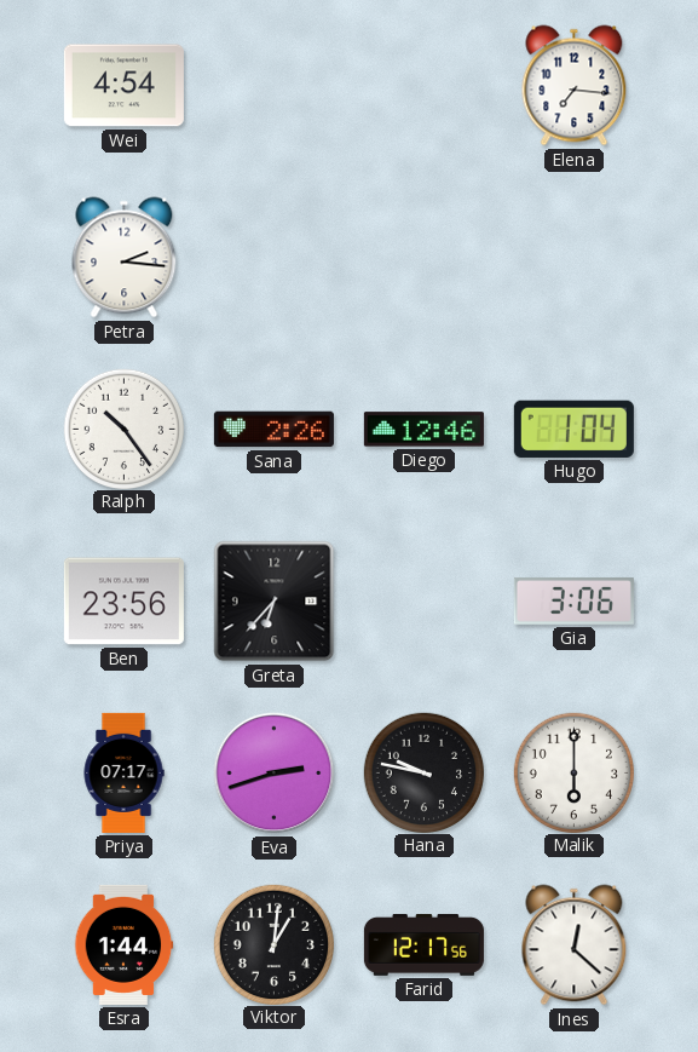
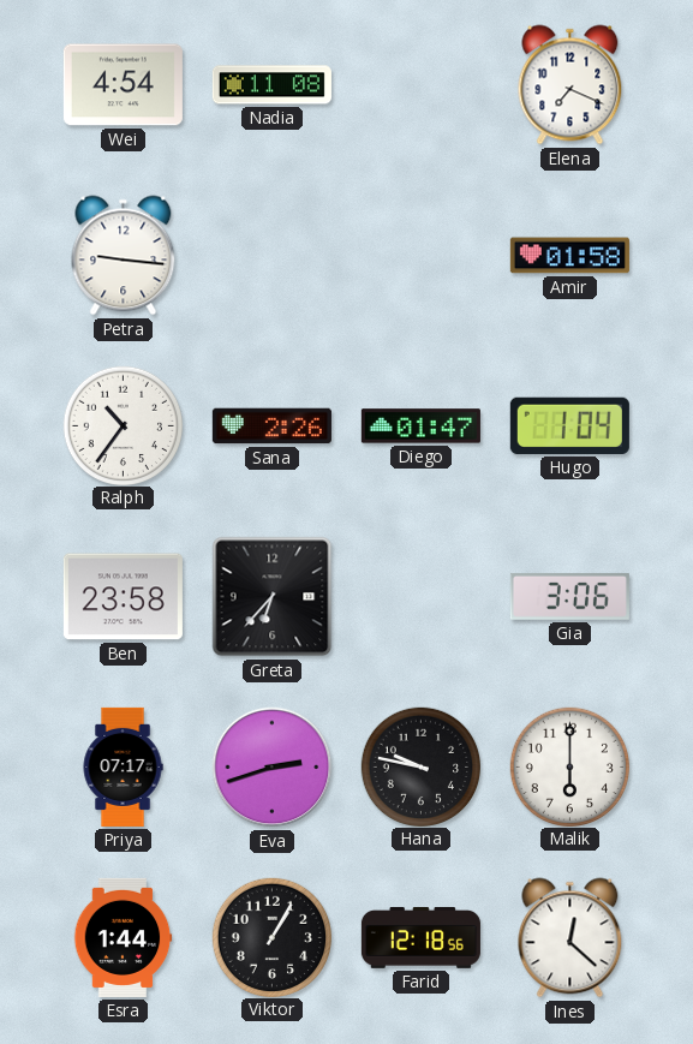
Nadia: none -> 11:08 (271, 85)
Elena: 7:16 -> 7:19 (570, 85)
Petra: 2:16 -> 9:16 (124, 256)
Amir: none -> 01:58 (569, 256)
Ralph: 10:24 -> 10:36 (123, 425)
Diego: 12:46 -> 01:47 (420, 426)
Ben: 23:56 -> 23:58 (123, 597)
Viktor: 1:01 -> 1:05 (271, 937)
Farid: 12:17 -> 12:18 (420, 938)
